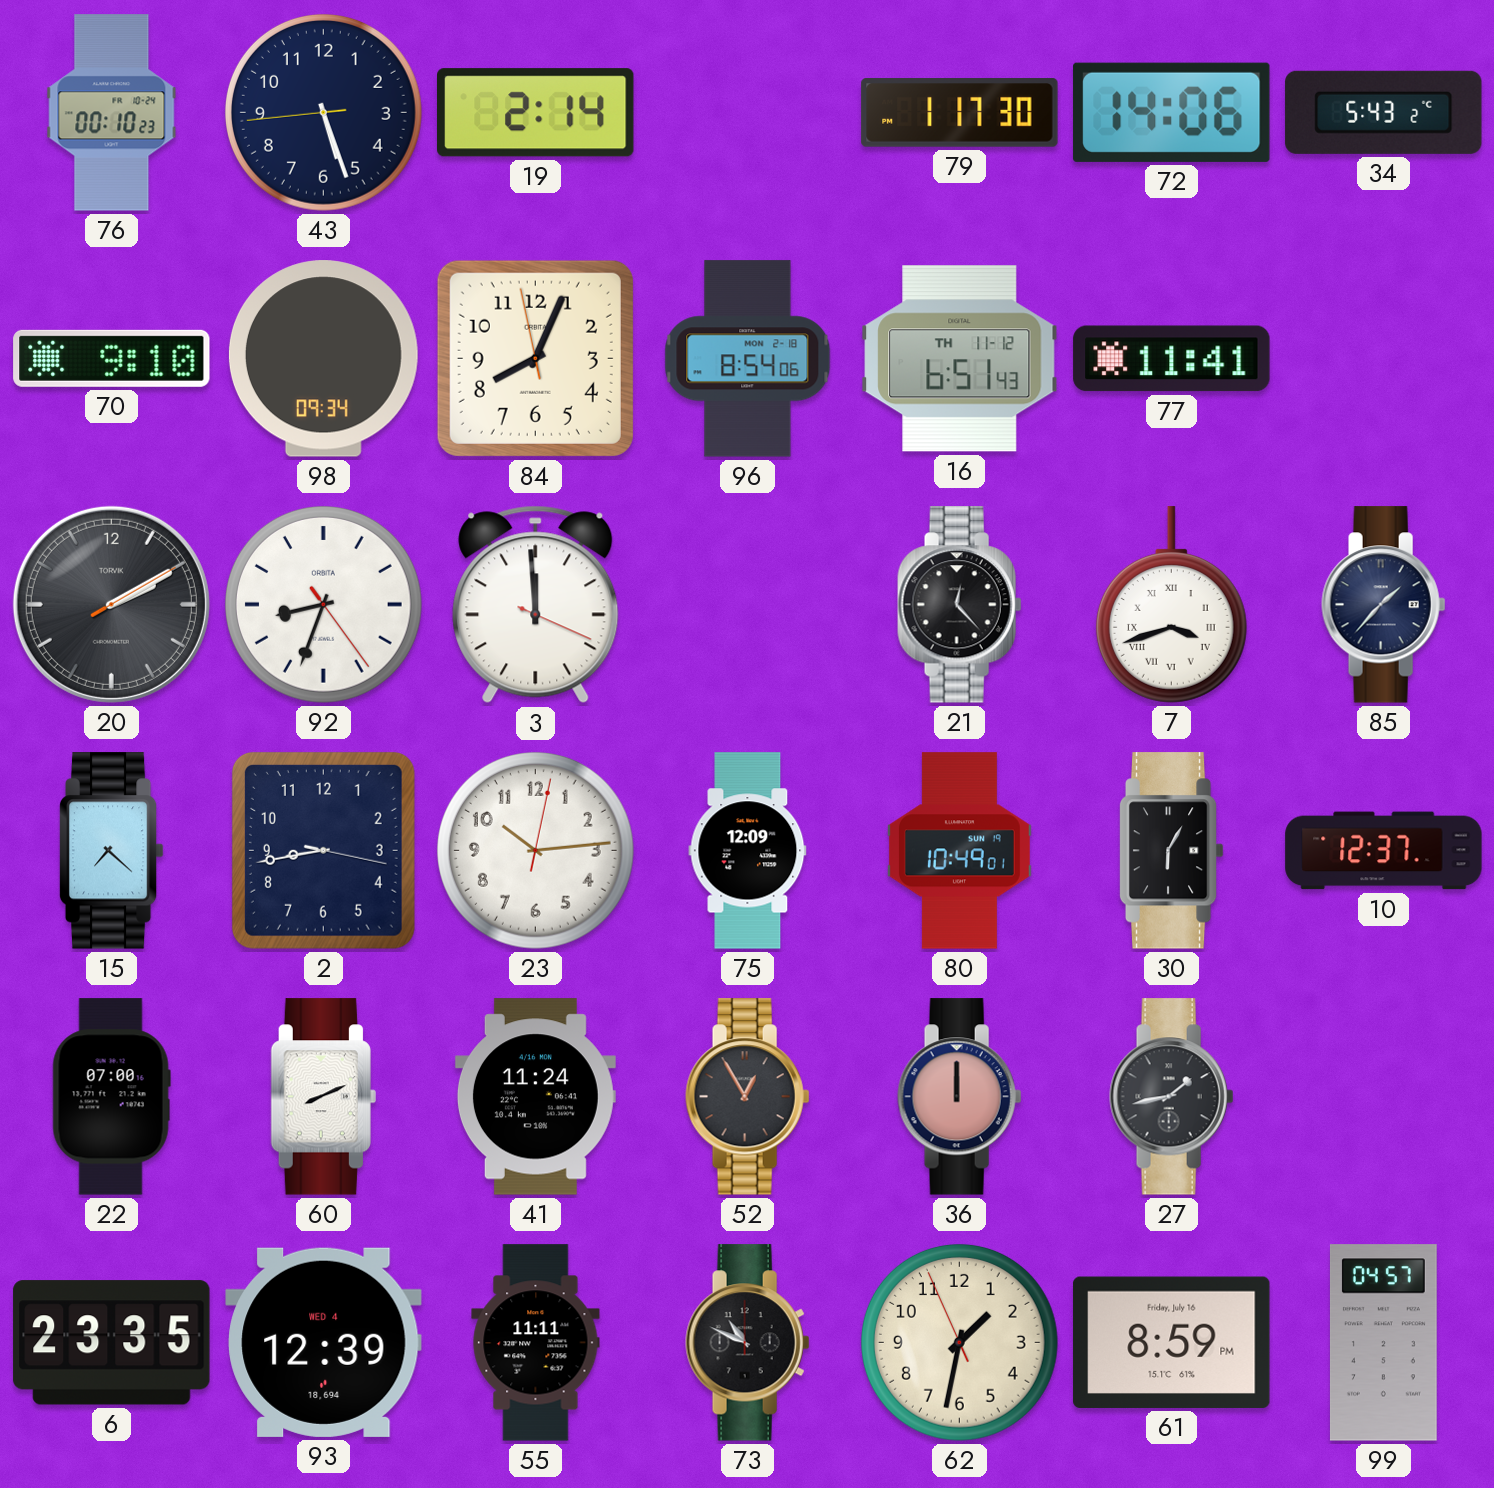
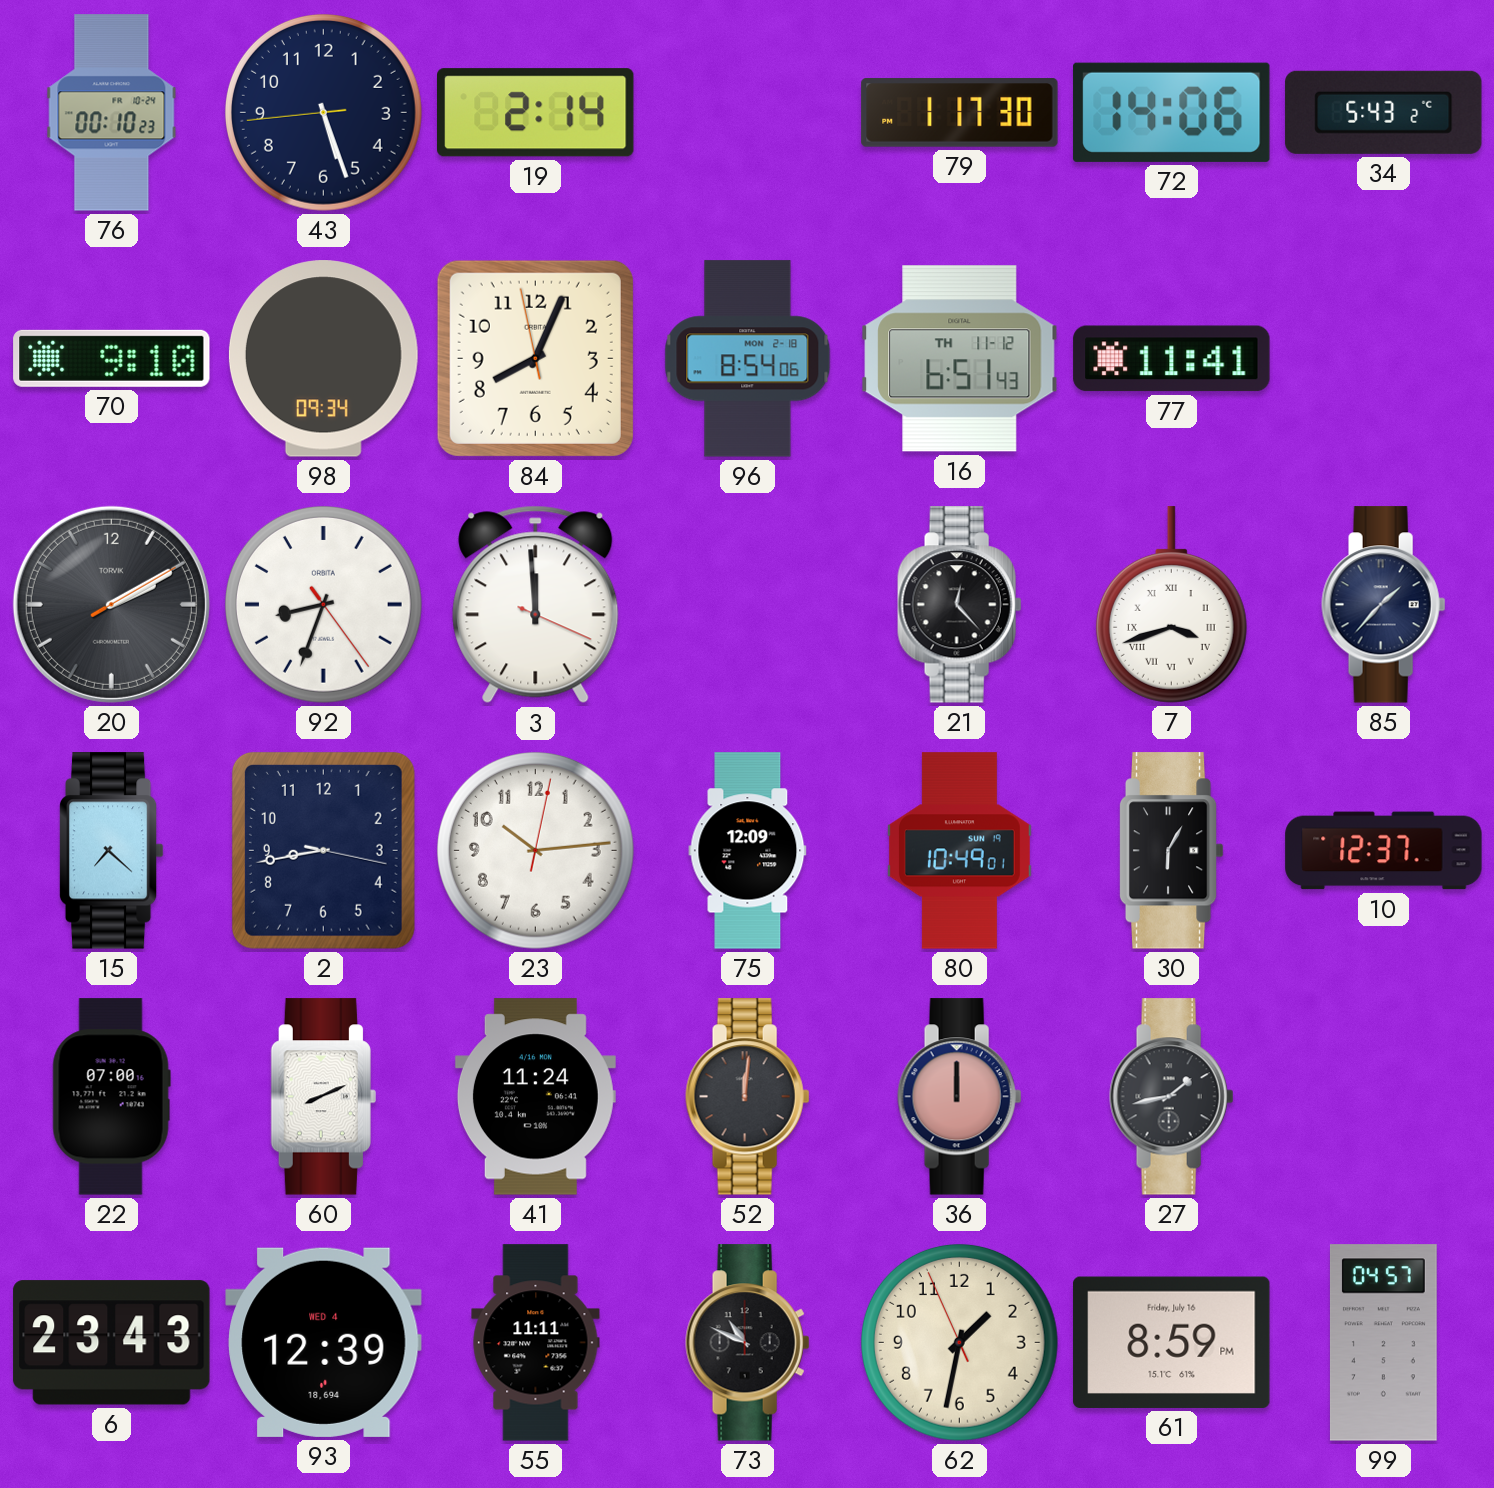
52: 12:55 -> 12:01 (748, 1097)
6: 23:35 -> 23:43 (112, 1343)
